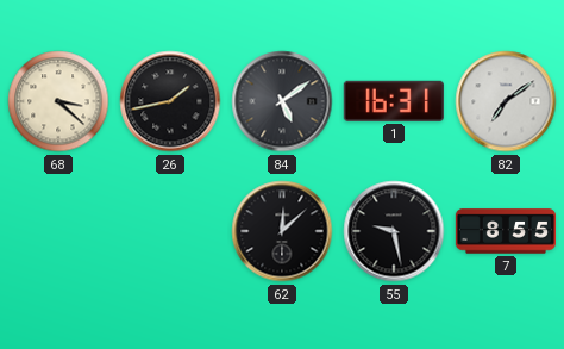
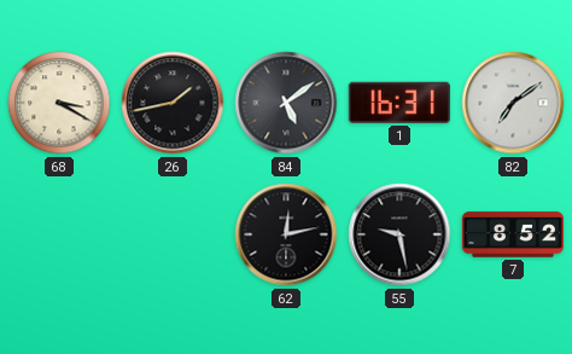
68: 3:22 -> 3:20 (59, 103)
62: 12:08 -> 12:13 (286, 234)
7: 8:55 -> 8:52 (512, 234)
